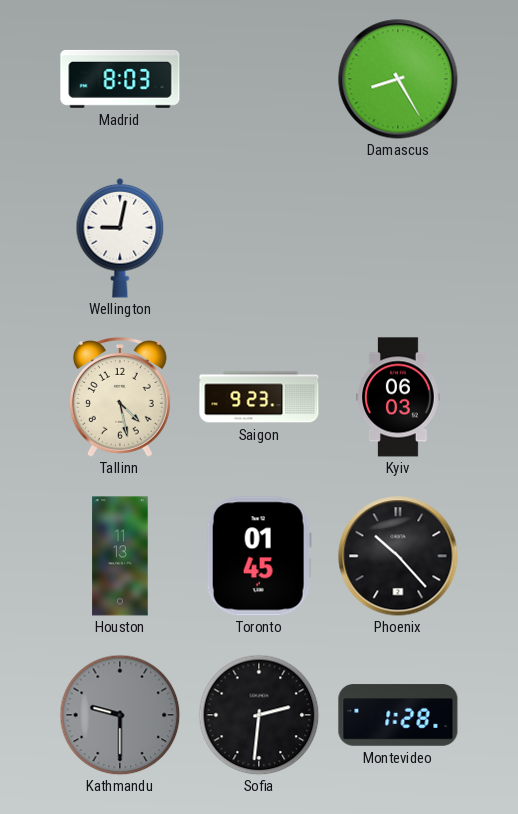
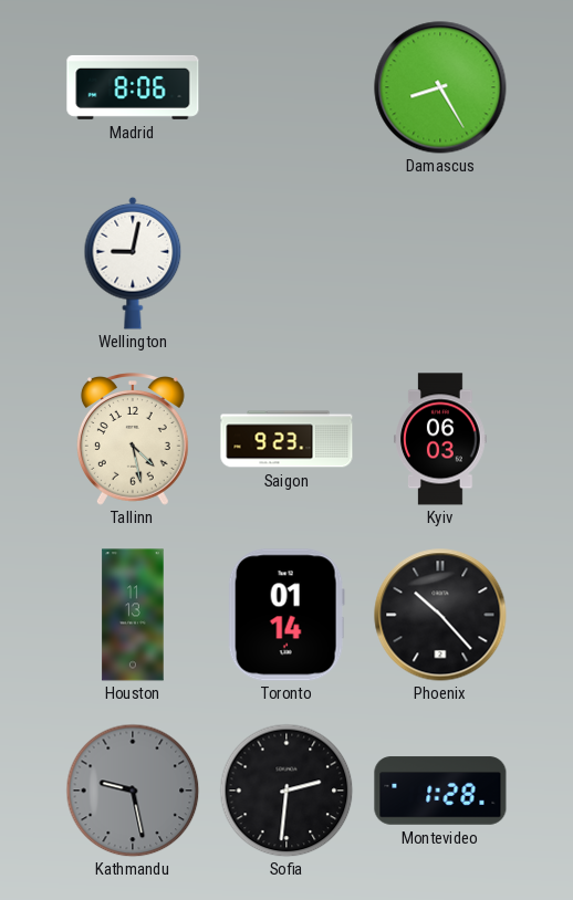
Madrid: 8:03 -> 8:06 (133, 87)
Toronto: 01:45 -> 01:14 (286, 615)
Kathmandu: 9:30 -> 9:28 (133, 791)
